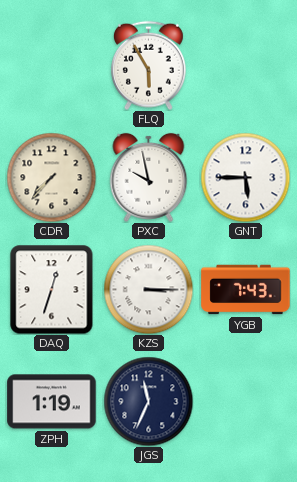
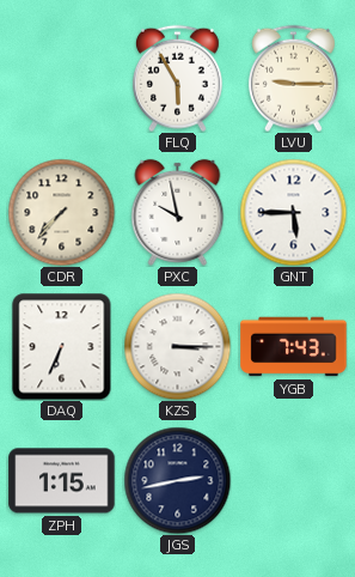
LVU: none -> 9:15 (293, 78)
DAQ: 12:33 -> 6:34 (62, 346)
ZPH: 1:19 -> 1:15 (62, 481)
JGS: 11:34 -> 2:43 (177, 480)
